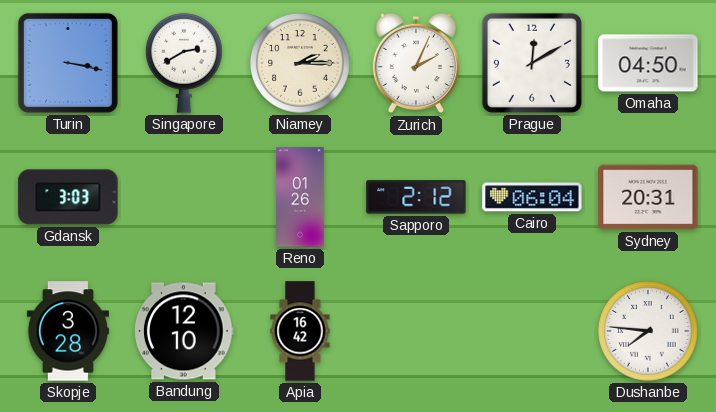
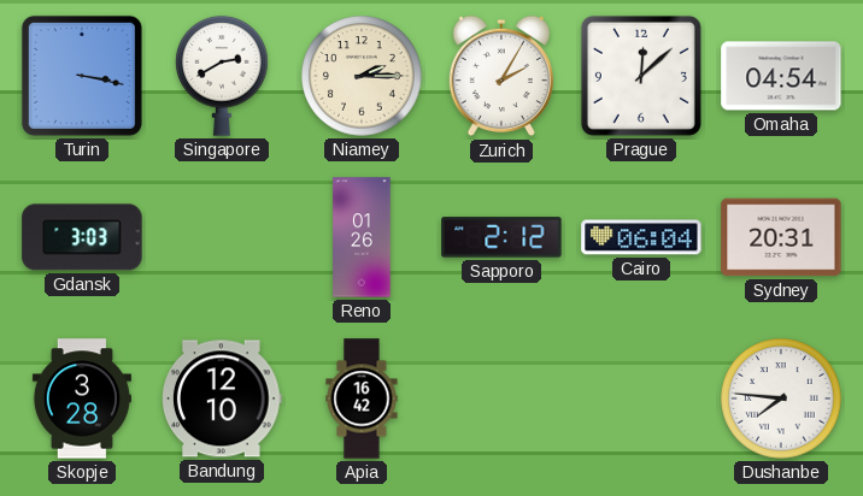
Zurich: 2:04 -> 2:05 (501, 76)
Prague: 12:10 -> 12:08 (641, 76)
Omaha: 04:50 -> 04:54 (781, 76)
